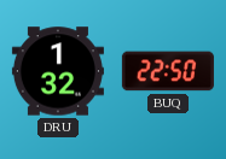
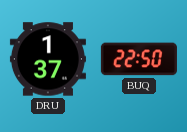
DRU: 1:32 -> 1:37 (48, 59)
